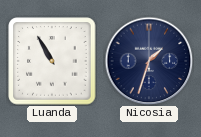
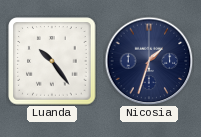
Luanda: 10:55 -> 10:24 (52, 61)
